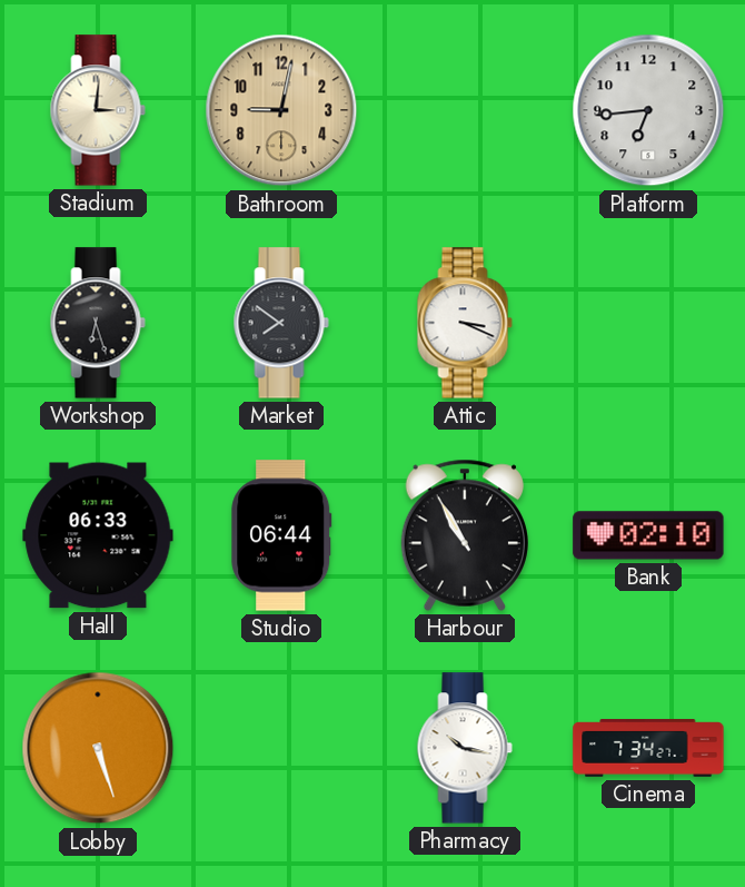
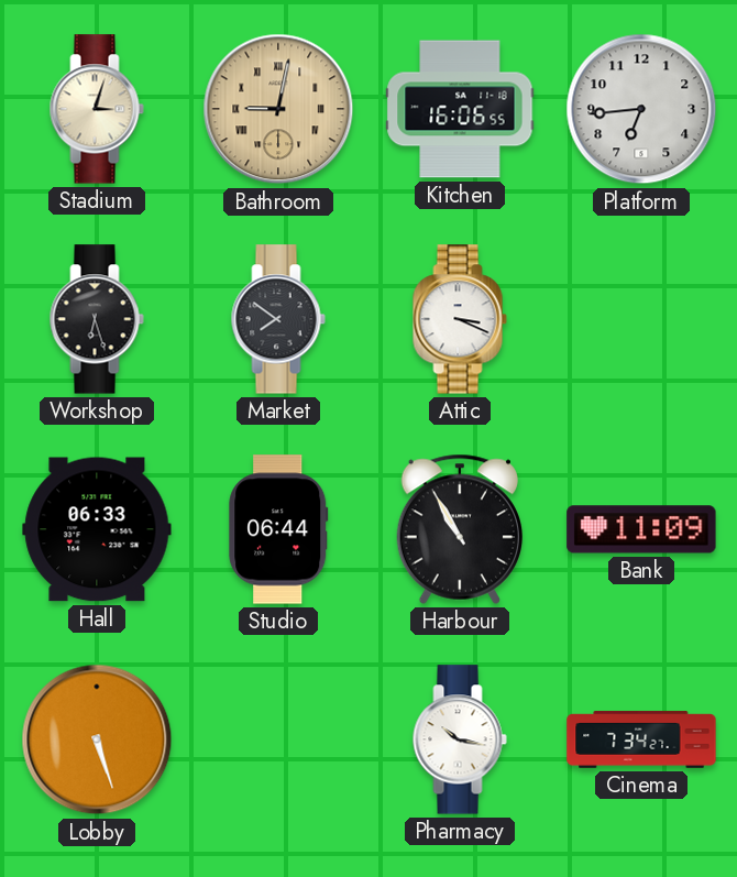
Stadium: 3:01 -> 3:03 (97, 109)
Bathroom numerals: Arabic -> Roman (278, 109)
Kitchen: none -> 16:06 (460, 109)
Bank: 02:10 -> 11:09 (641, 529)
